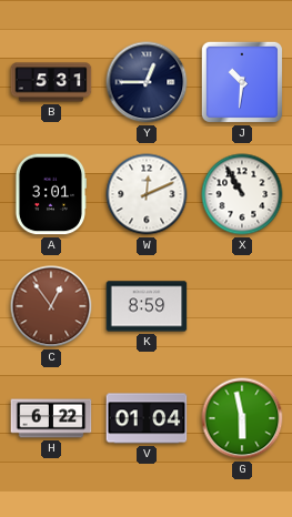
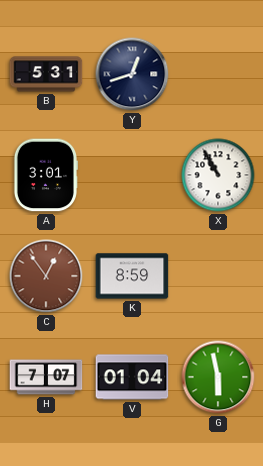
Y: 12:45 -> 12:42 (132, 74)
J: 10:31 -> none (242, 82)
W: 12:11 -> none (147, 194)
H: 6:22 -> 7:07 (46, 377)
